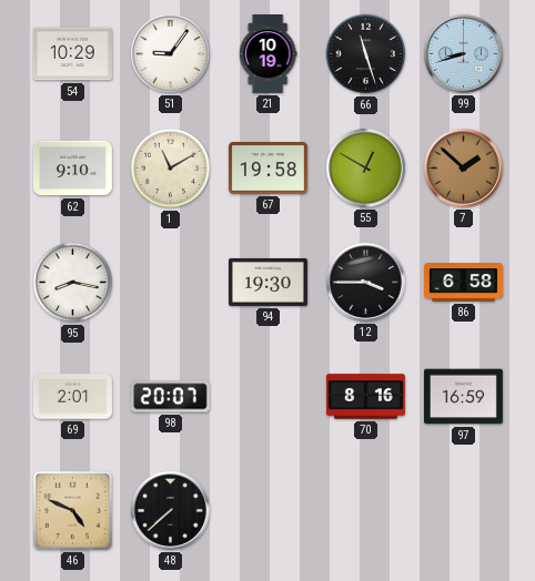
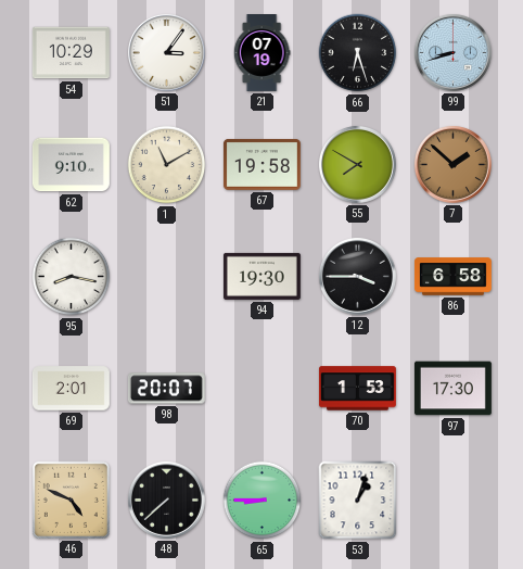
51: 9:06 -> 3:06 (166, 52)
21: 10:19 -> 07:19 (261, 53)
66: 11:27 -> 6:27 (358, 53)
55: 12:50 -> 7:50 (357, 164)
70: 8:16 -> 1:53 (357, 389)
97: 16:59 -> 17:30 (452, 389)
65: none -> 8:45 (263, 501)
53: none -> 1:03 (358, 501)
